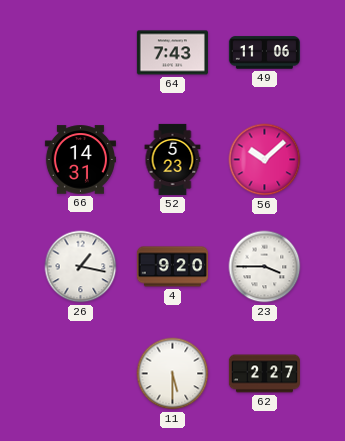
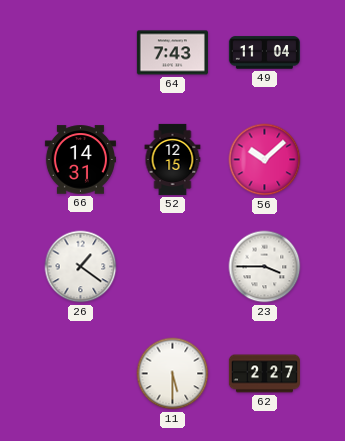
49: 11:06 -> 11:04 (264, 53)
52: 5:23 -> 12:15 (173, 159)
26: 1:17 -> 1:21 (81, 267)
4: 9:20 -> none (172, 267)
